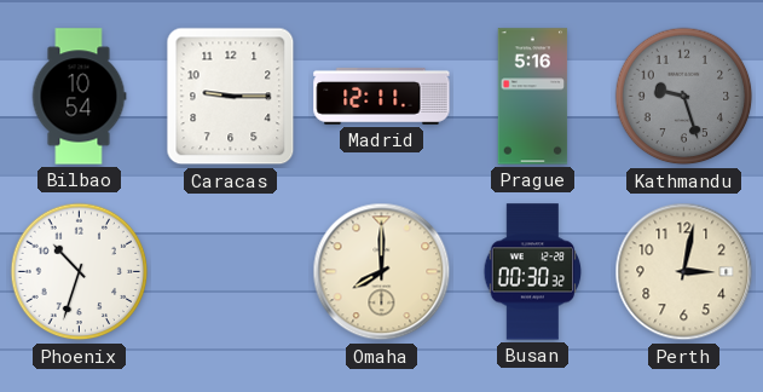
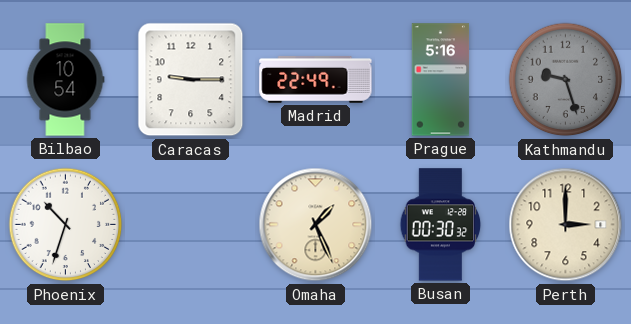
Madrid: 12:11 -> 22:49 (316, 79)
Omaha: 8:00 -> 1:26 (316, 225)
Perth: 3:02 -> 3:00 (566, 225)
